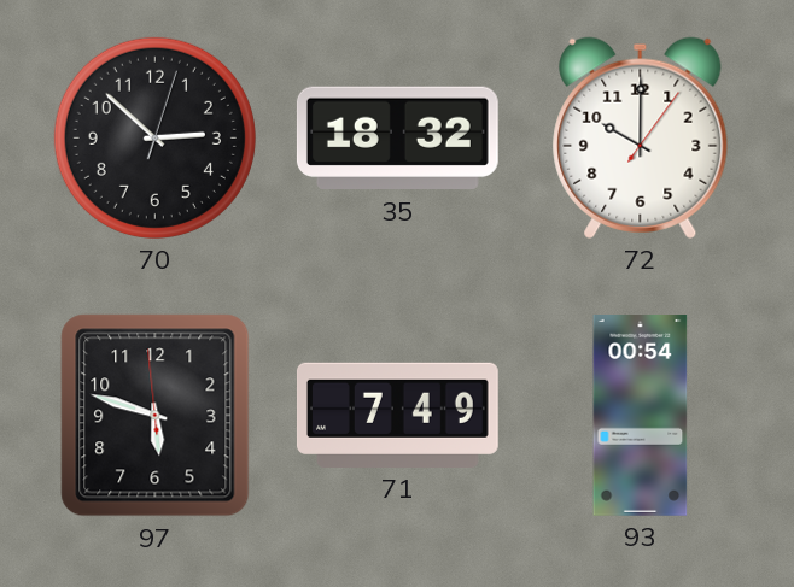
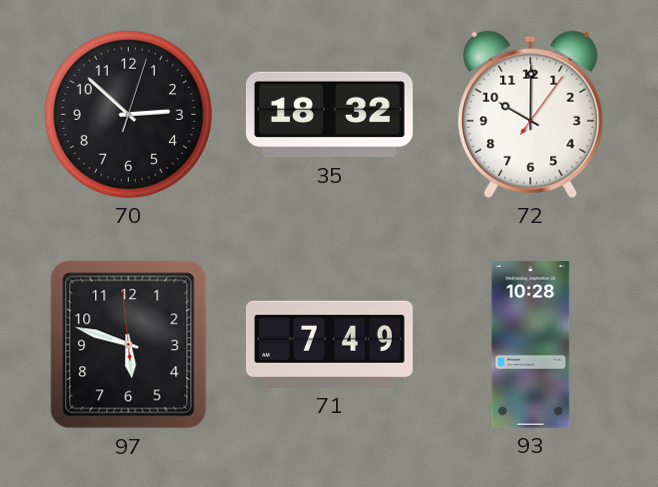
93: 00:54 -> 10:28 (531, 345)
